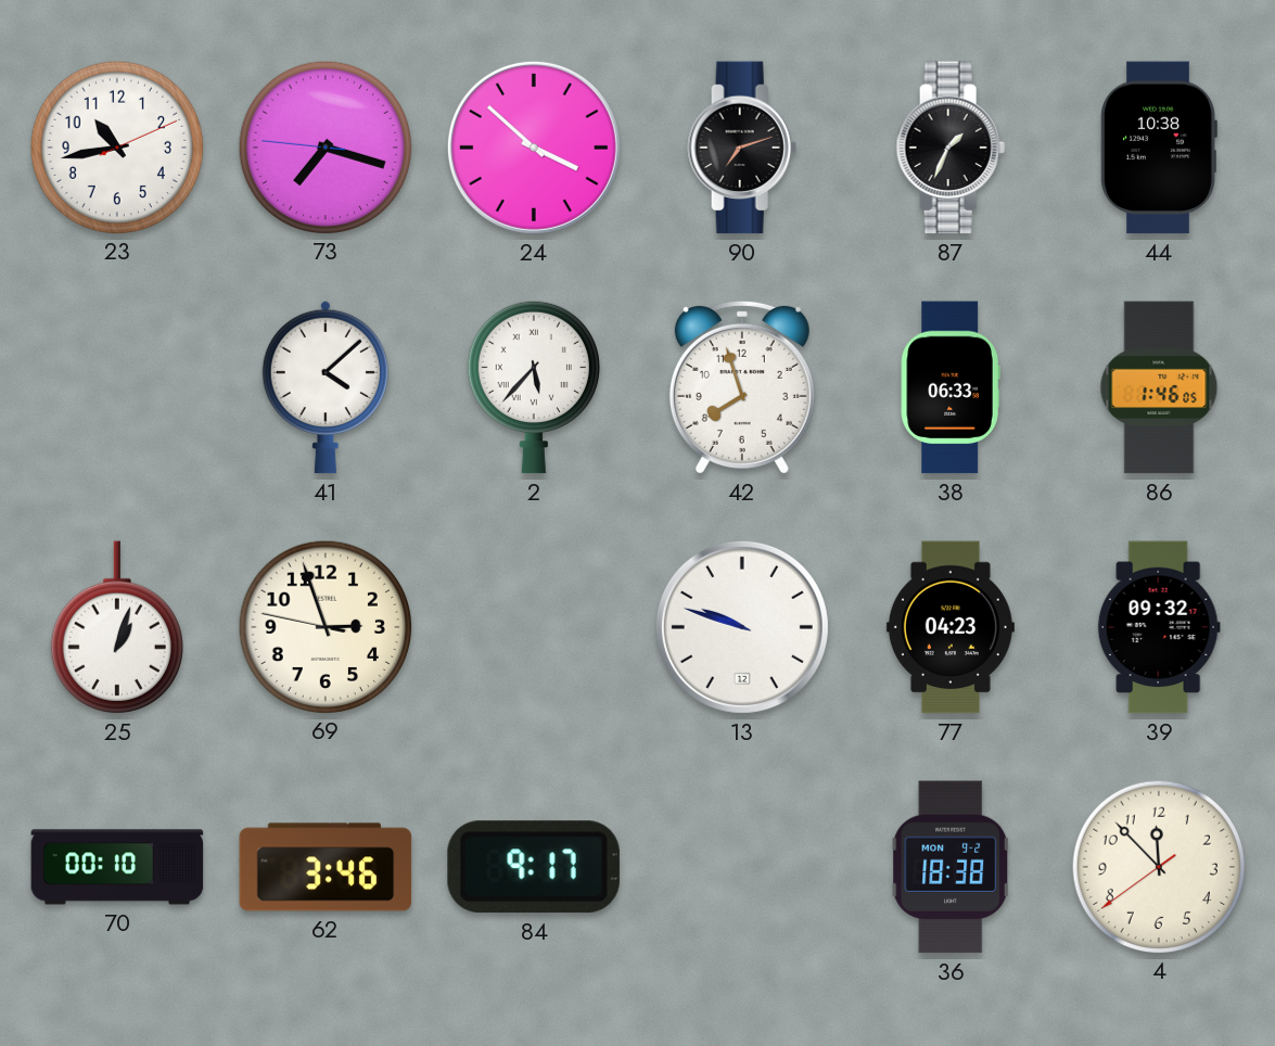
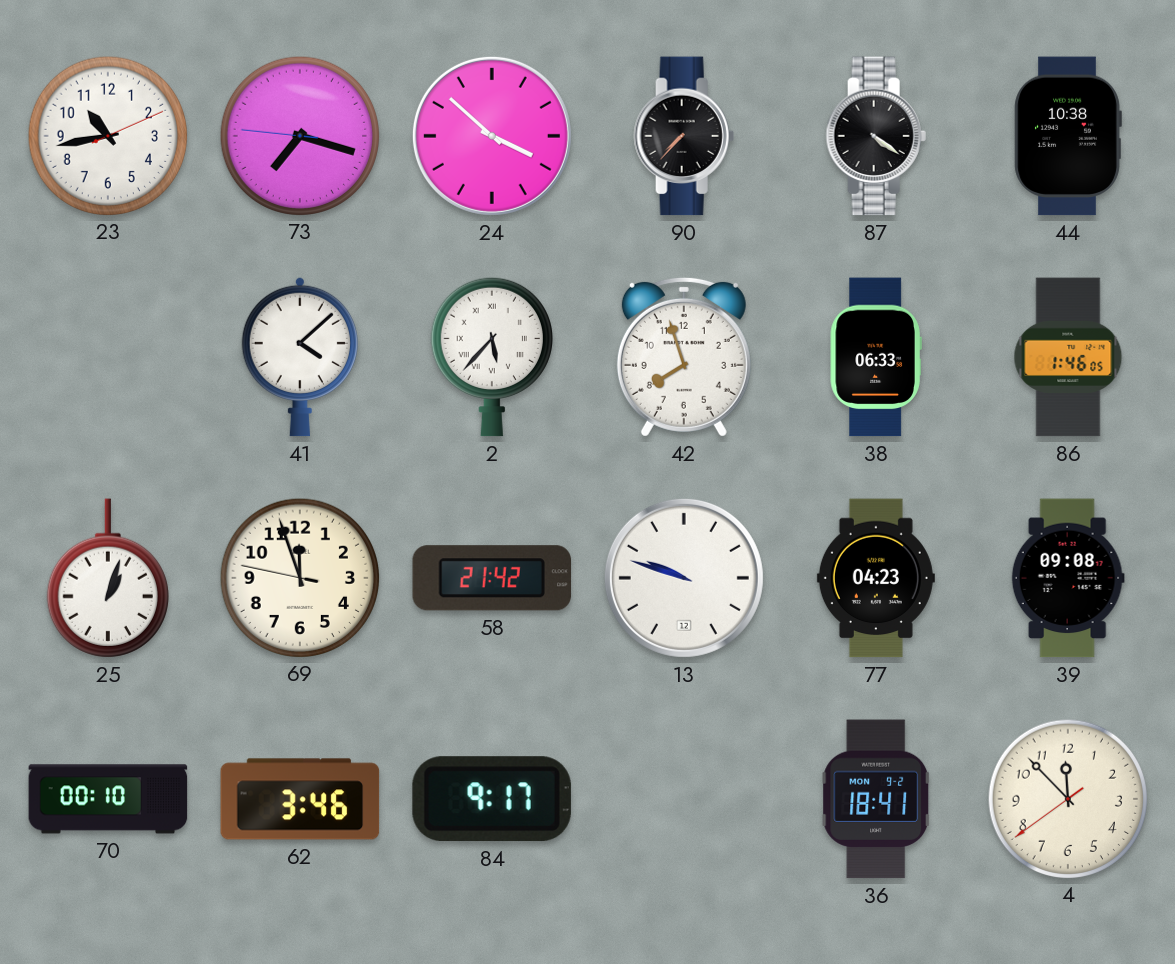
90: 7:12 -> 7:37 (684, 136)
87: 1:34 -> 4:21 (876, 136)
69: 2:56 -> 11:56 (299, 577)
58: none -> 21:42 (492, 578)
39: 09:32 -> 09:08 (1068, 578)
36: 18:38 -> 18:41 (876, 799)
